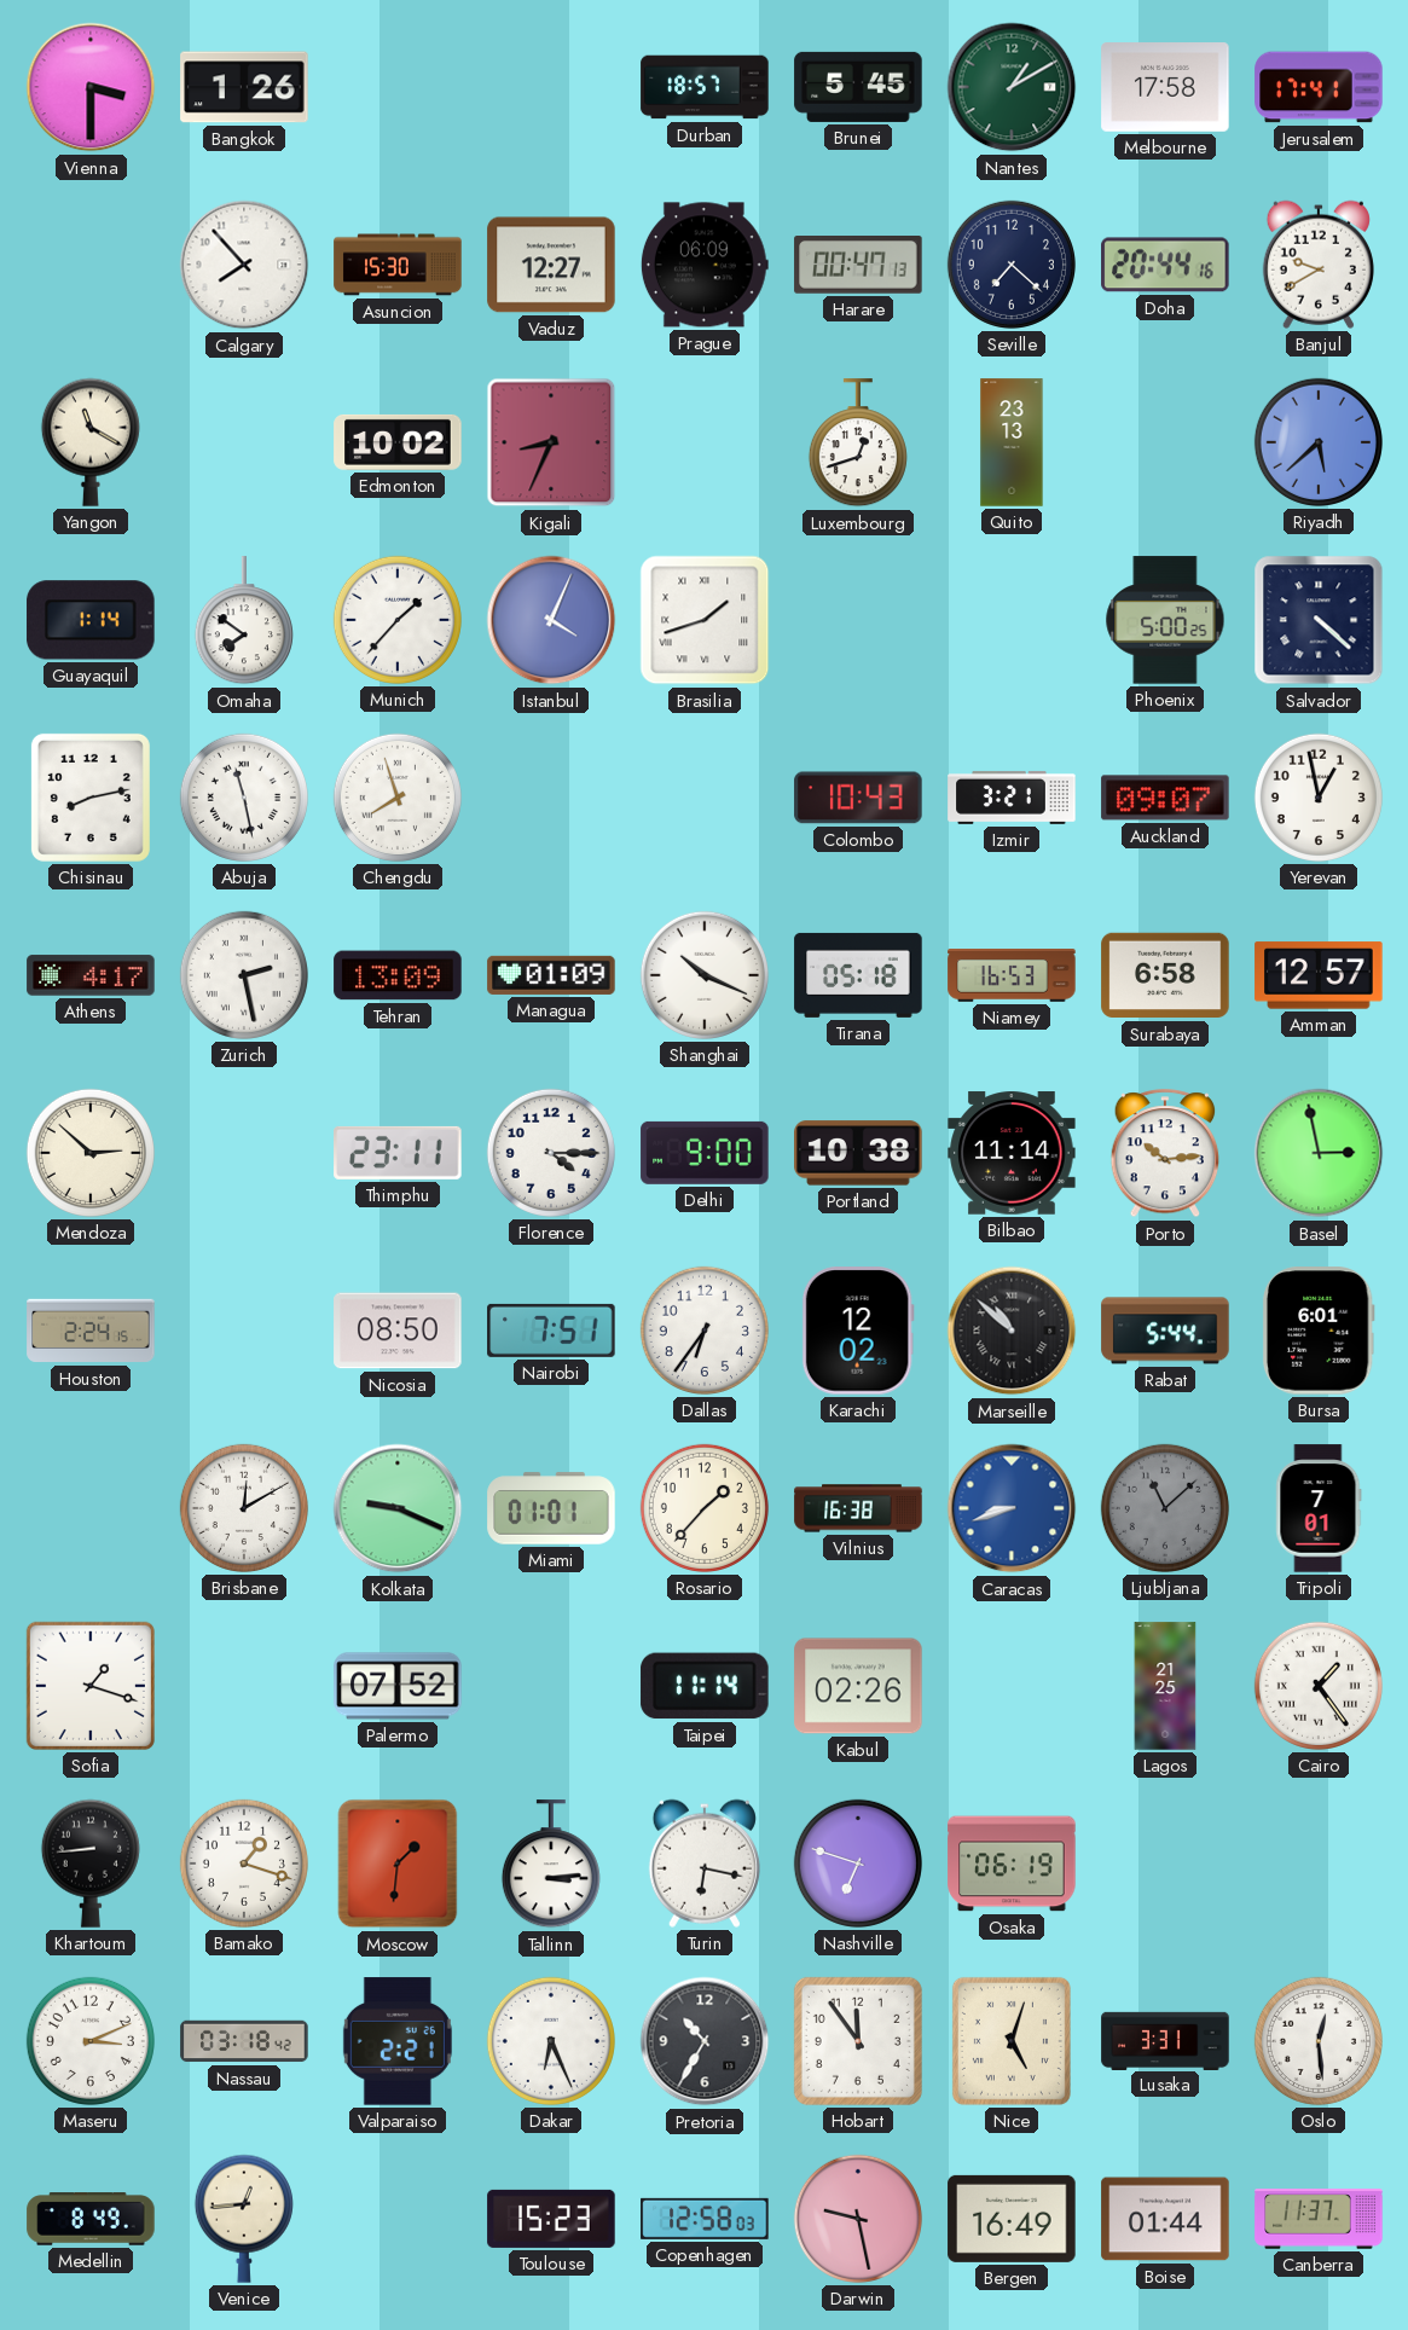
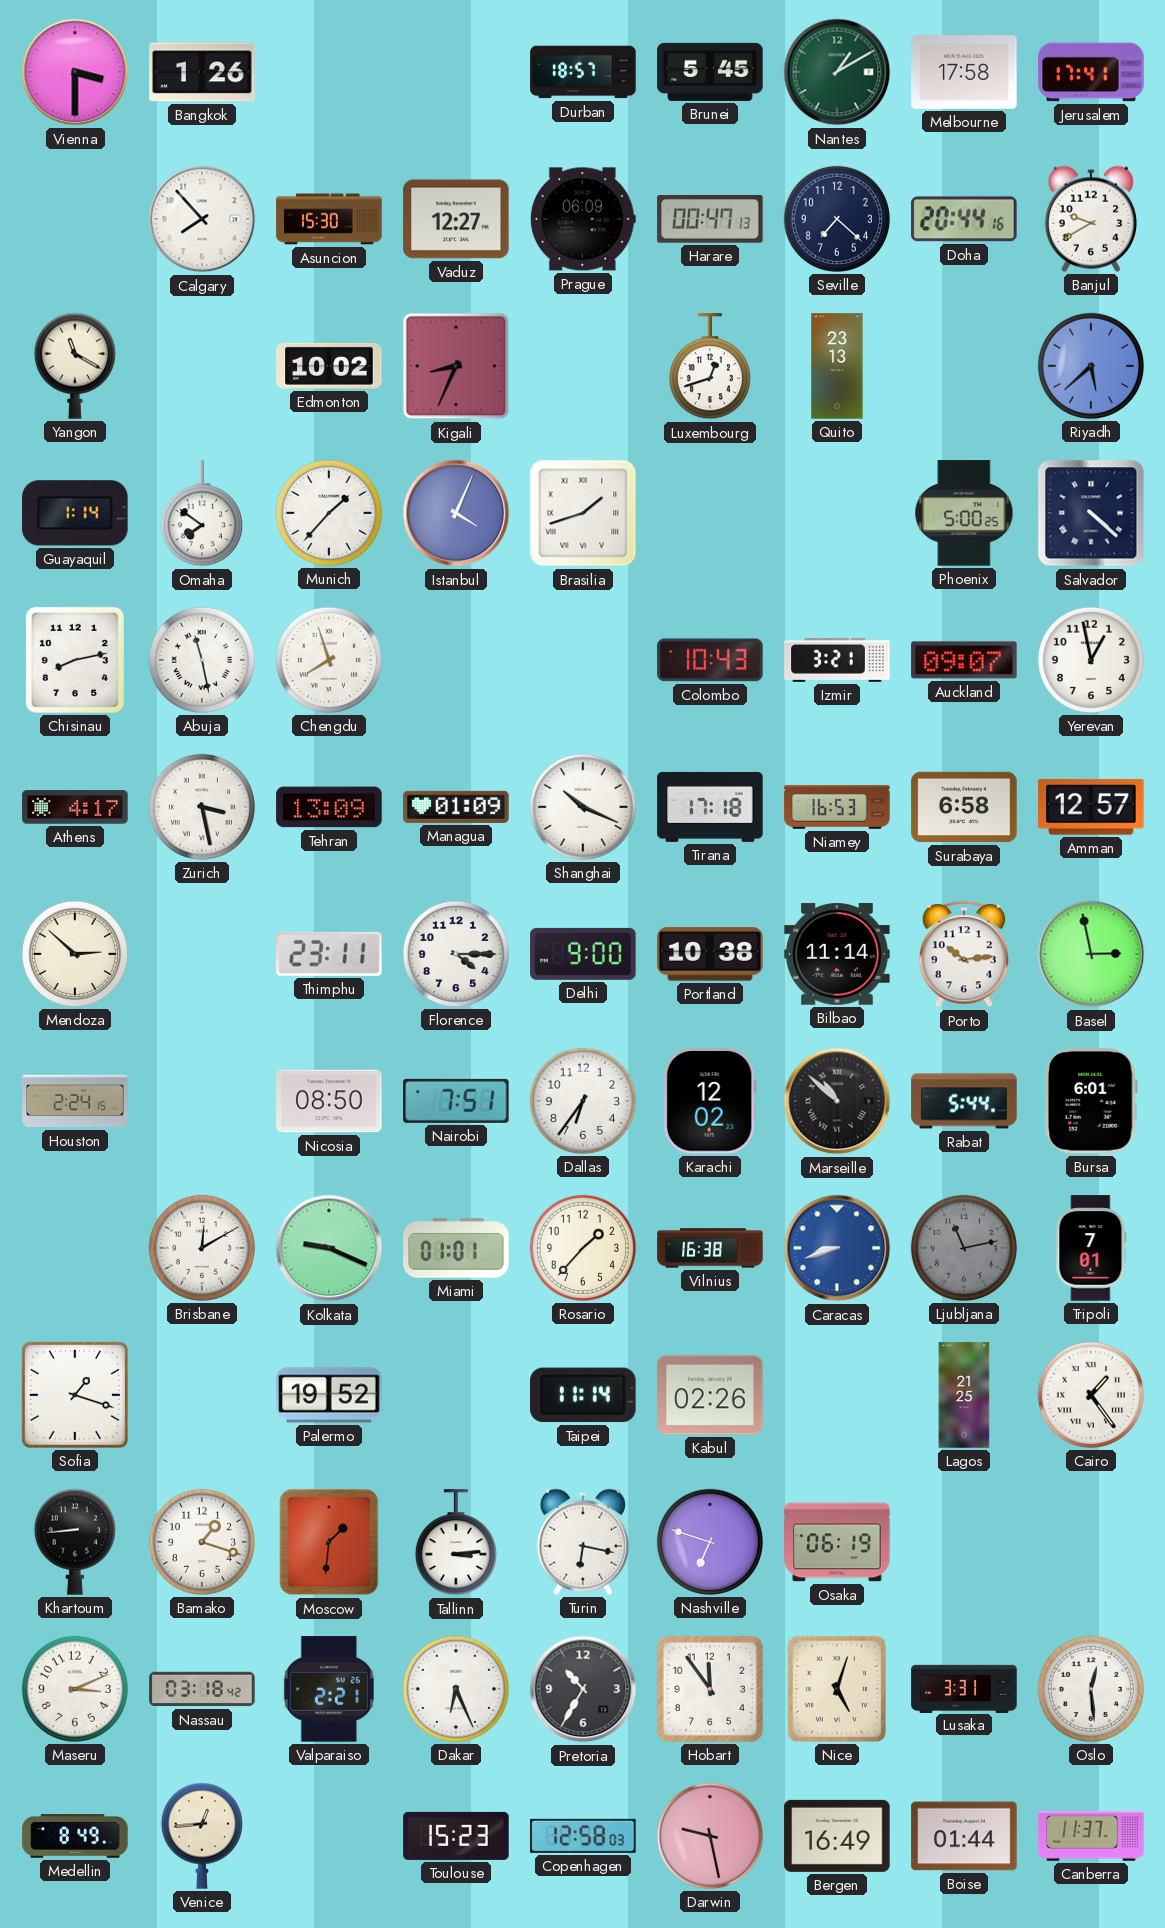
Zurich: 2:28 -> 3:28 (202, 807)
Tirana: 05:18 -> 17:18 (710, 807)
Ljubljana: 11:08 -> 11:13 (964, 1248)
Palermo: 07:52 -> 19:52 (329, 1395)
